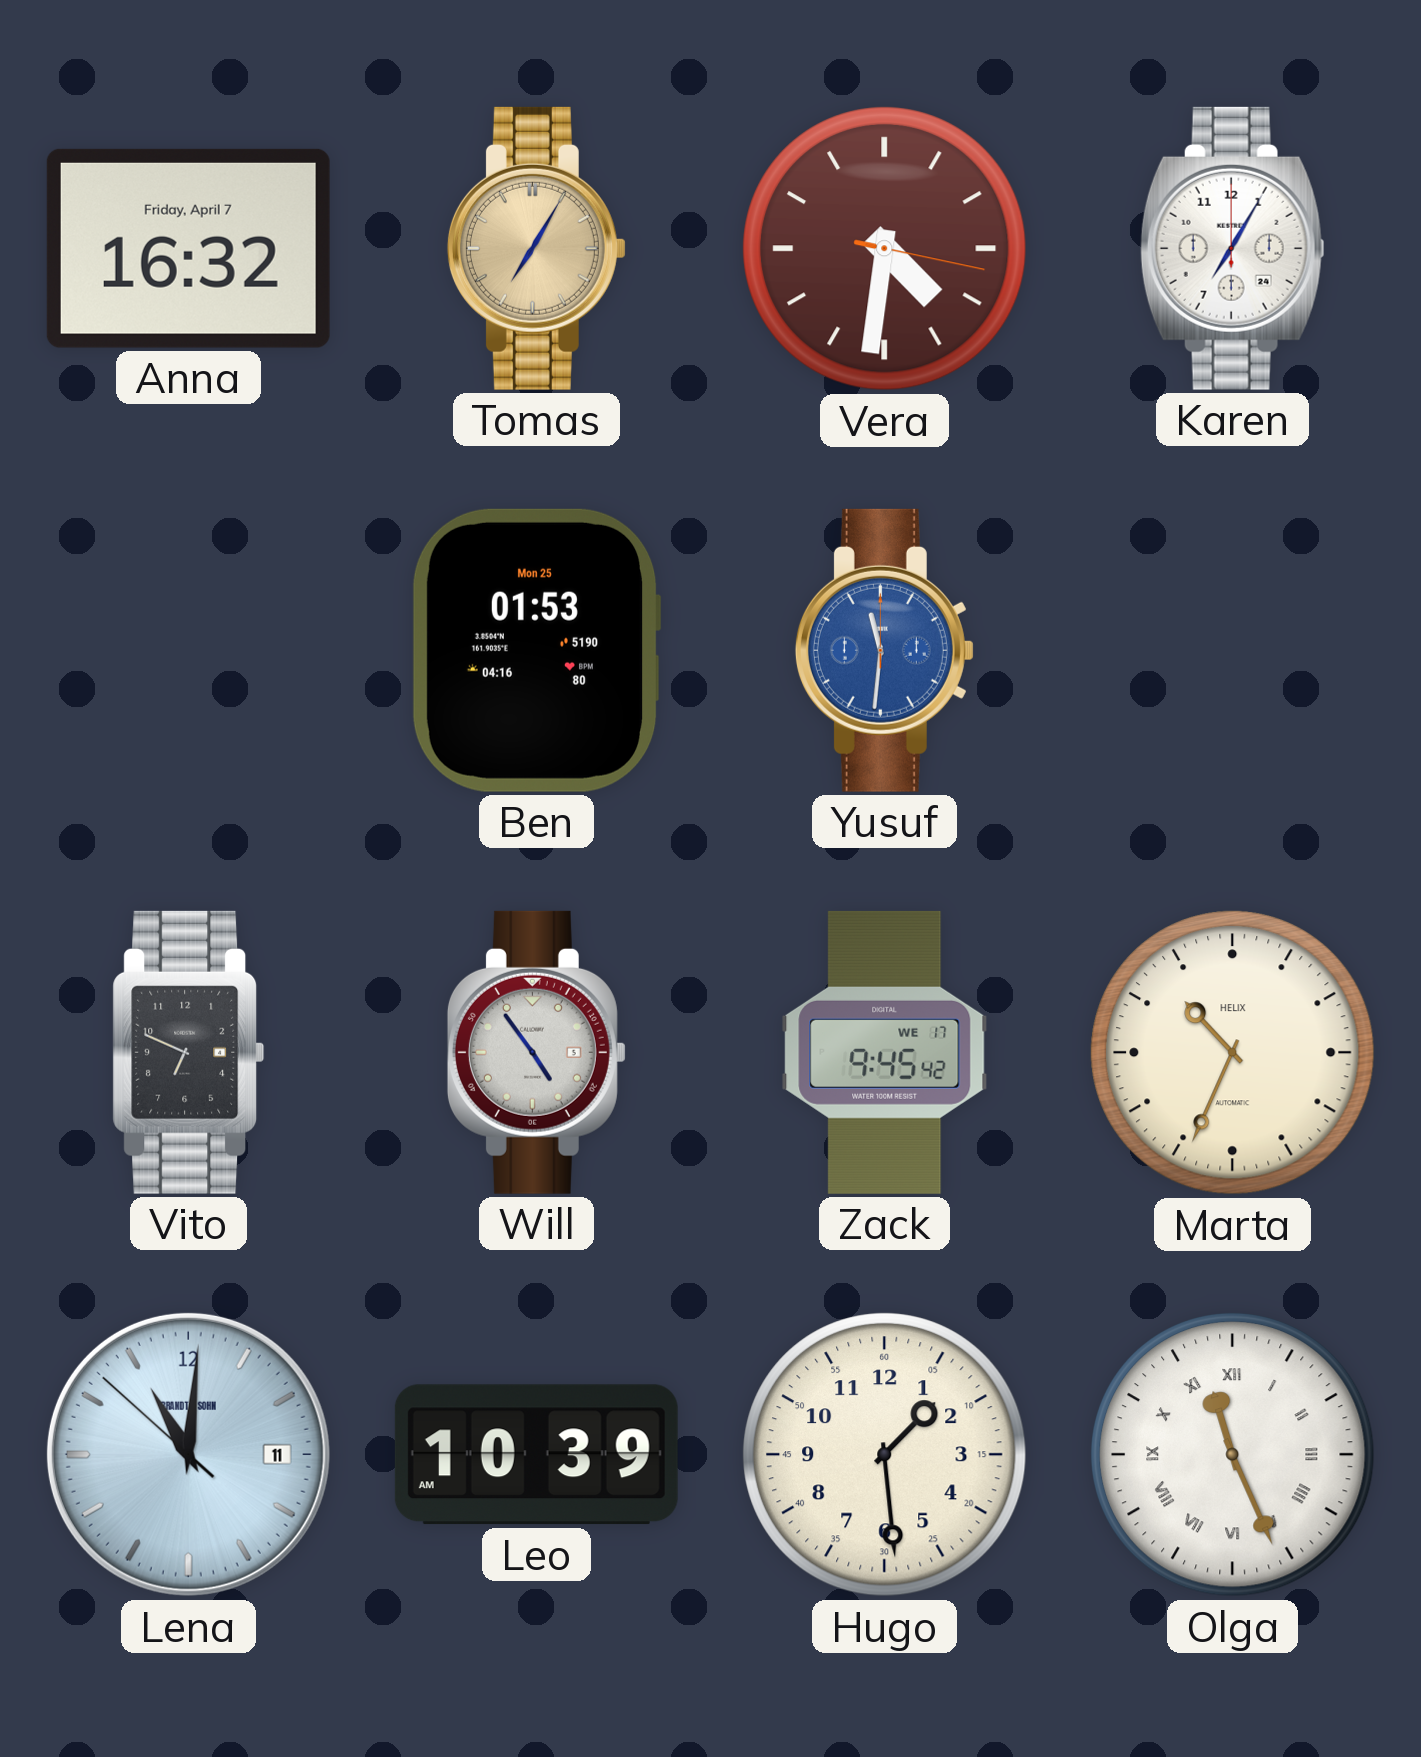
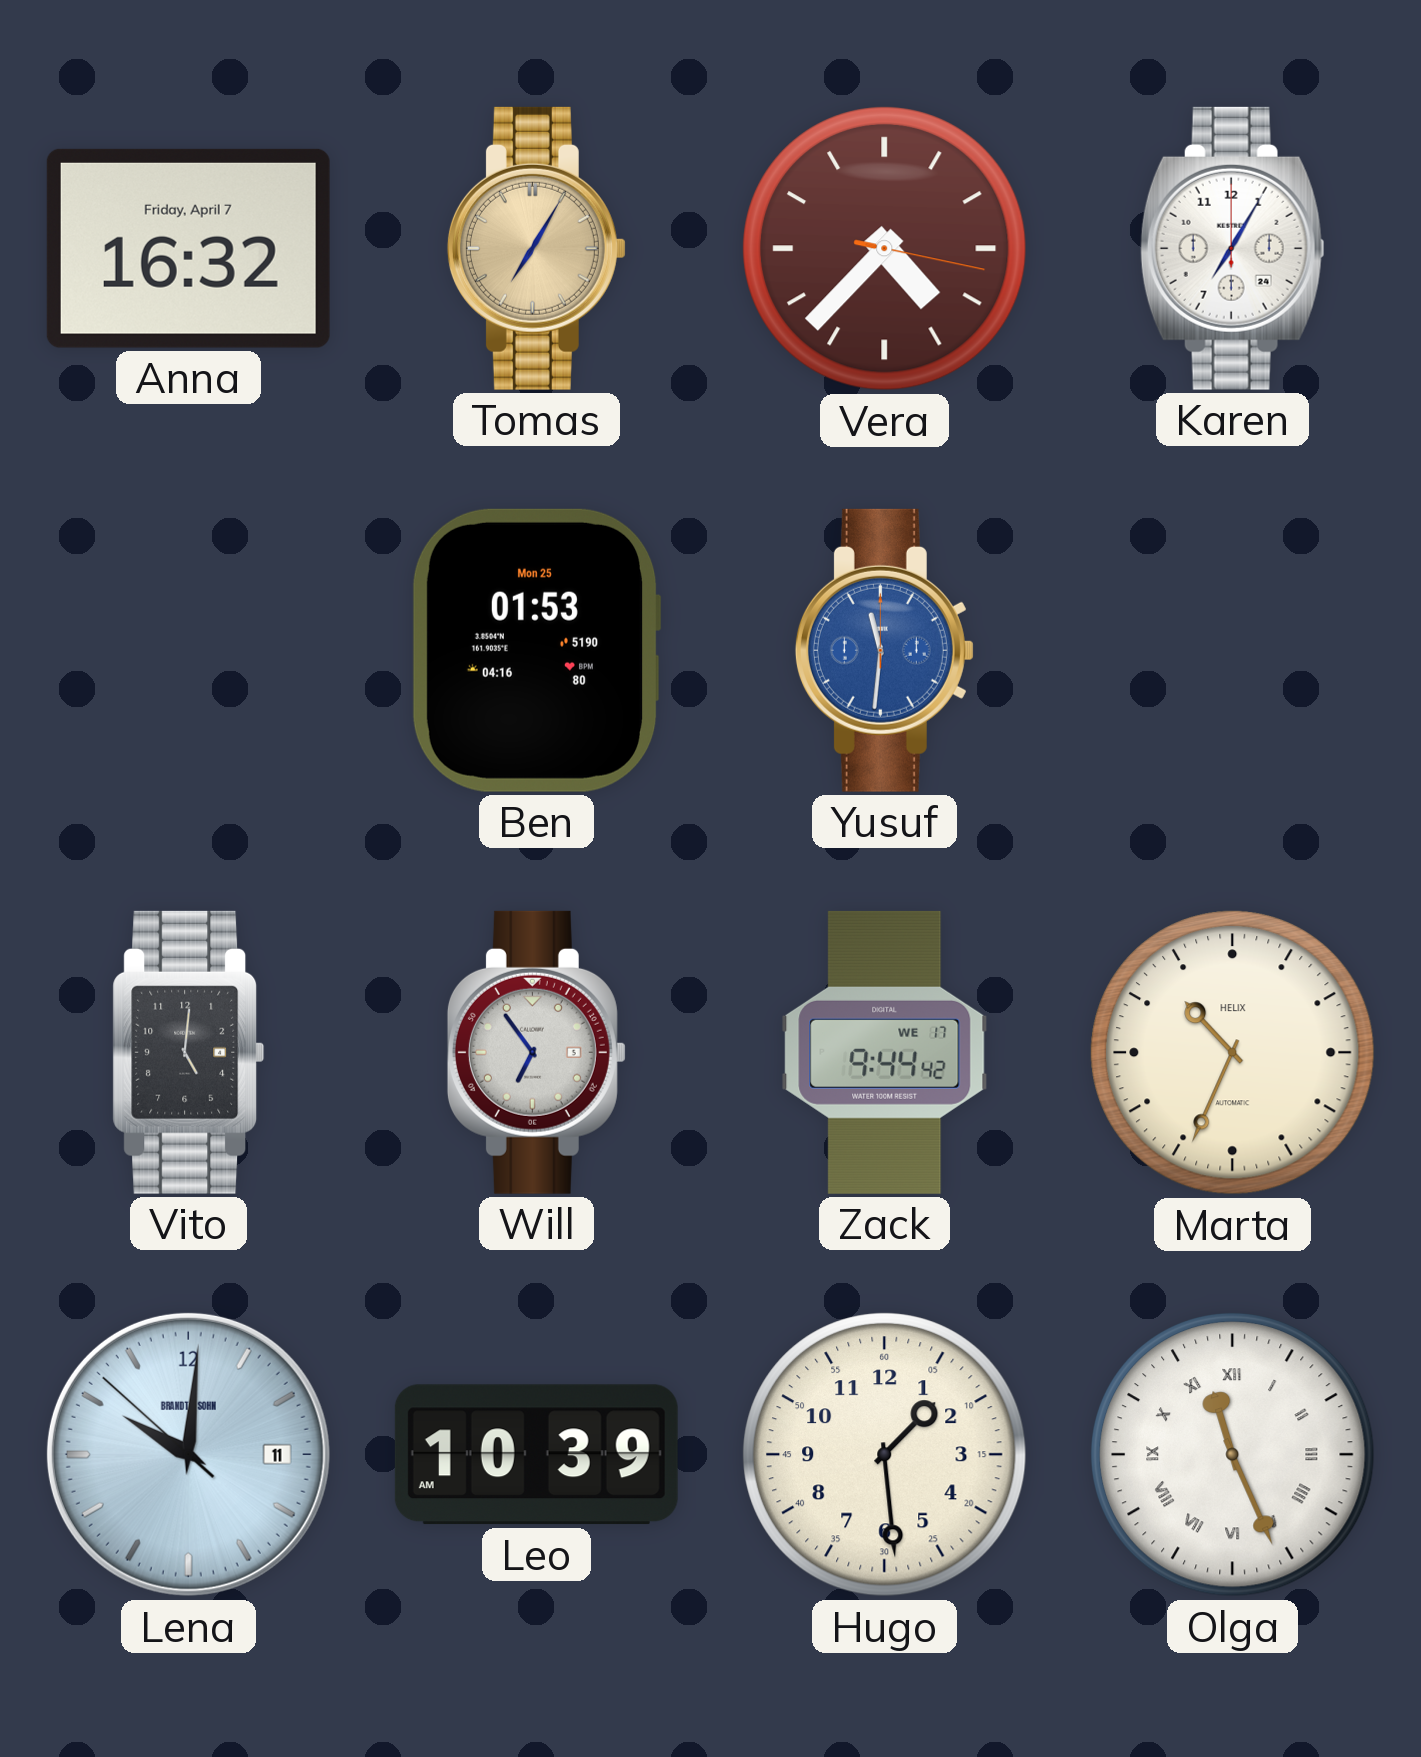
Vera: 4:31 -> 4:37 (885, 249)
Vito: 6:49 -> 5:01 (189, 1052)
Will: 4:54 -> 6:54 (536, 1052)
Zack: 9:45 -> 9:44 (885, 1052)
Lena: 11:00 -> 10:00 (188, 1454)
